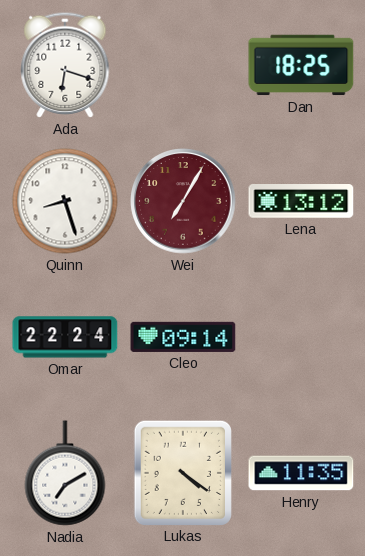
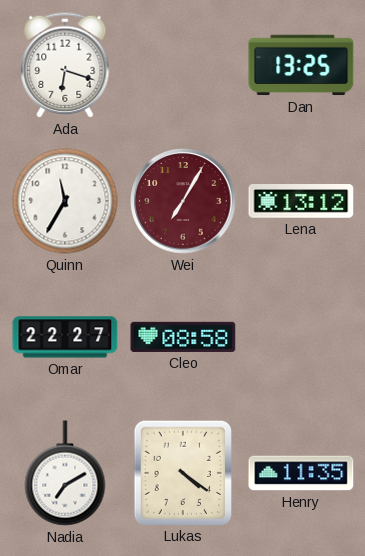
Dan: 18:25 -> 13:25 (301, 65)
Quinn: 8:27 -> 11:35 (65, 201)
Omar: 22:24 -> 22:27 (65, 337)
Cleo: 09:14 -> 08:58 (183, 337)
